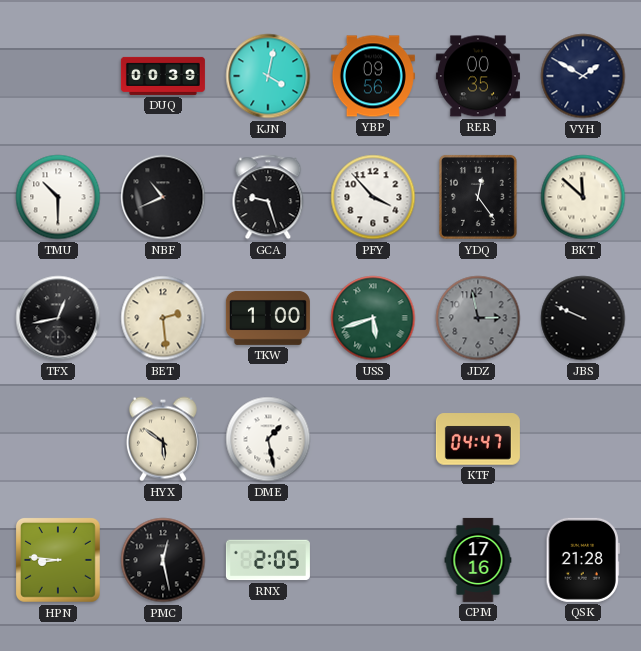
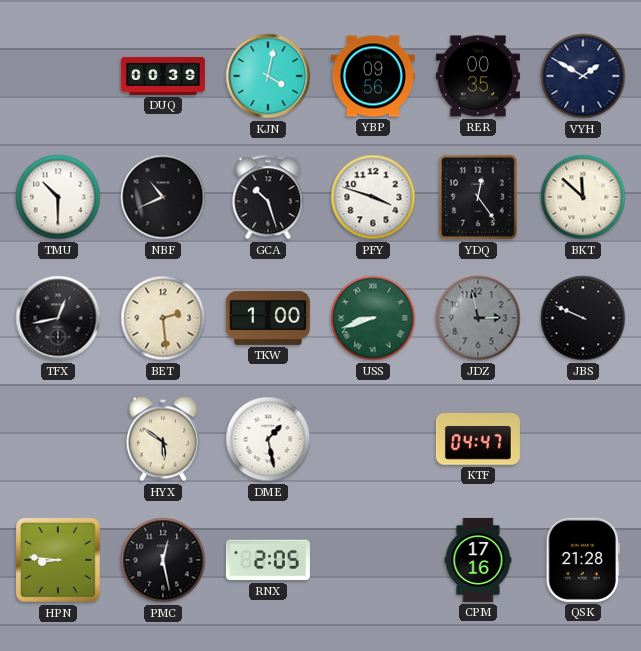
GCA: 9:27 -> 10:27 (268, 197)
PFY: 3:53 -> 3:48 (373, 197)
USS: 5:42 -> 8:42 (373, 318)
